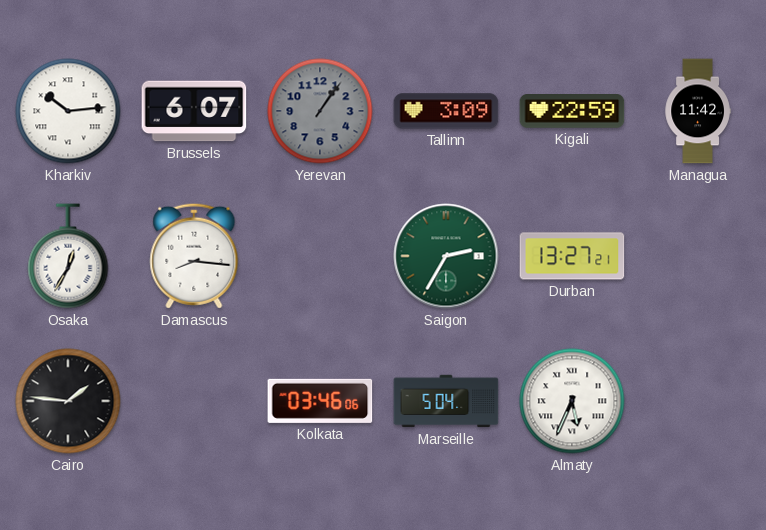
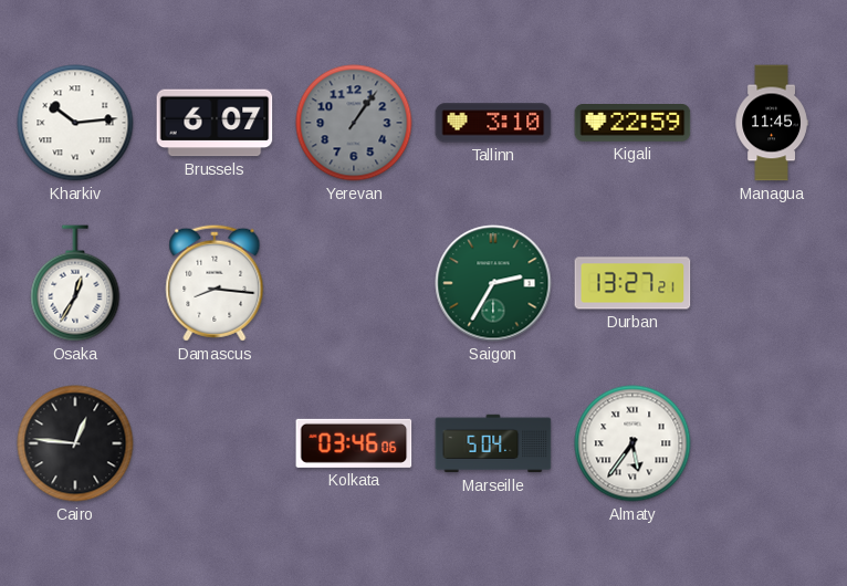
Tallinn: 3:09 -> 3:10 (493, 123)
Managua: 11:42 -> 11:45 (772, 123)
Cairo: 1:46 -> 12:46 (75, 443)
Almaty: 5:34 -> 5:36 (632, 443)
